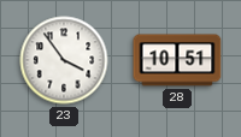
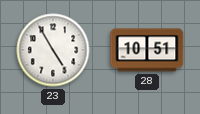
23: 3:54 -> 4:55 (53, 50)
